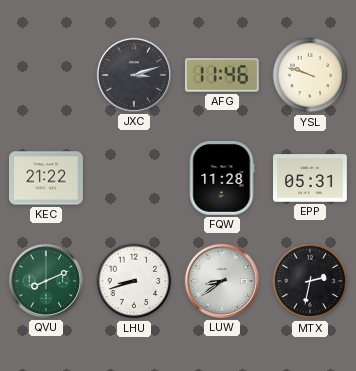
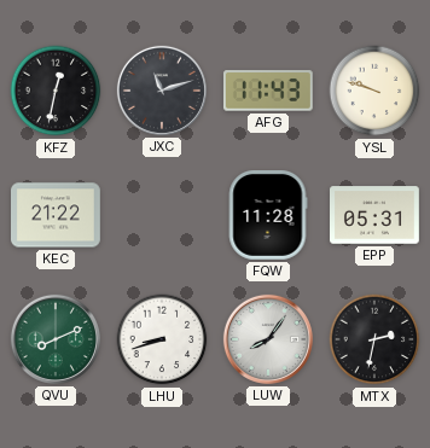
KFZ: none -> 12:32 (56, 91)
JXC: 3:12 -> 11:12 (162, 91)
AFG: 11:46 -> 11:43 (268, 91)
LUW: 8:39 -> 8:06 (268, 339)
